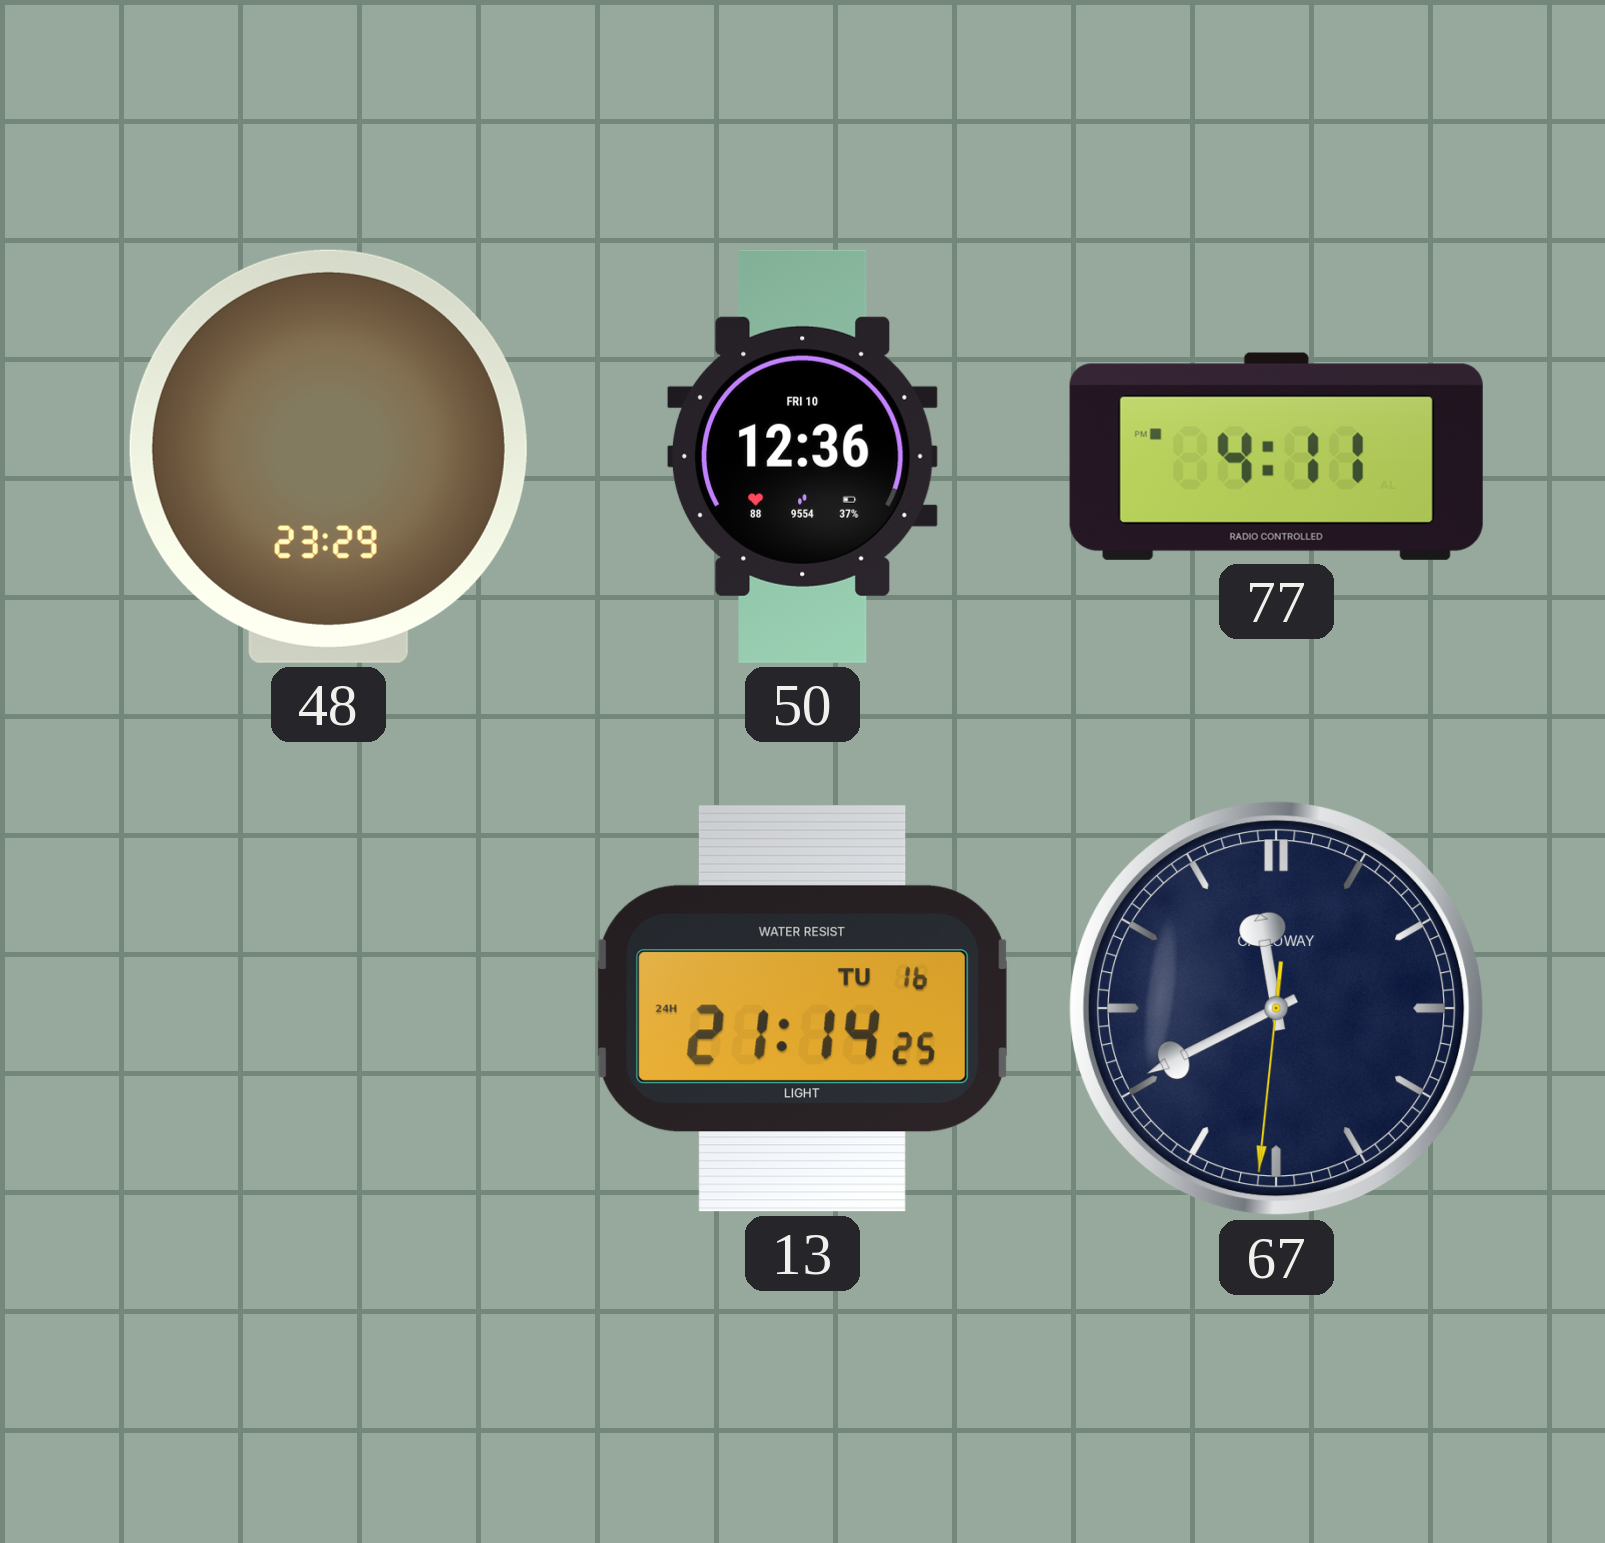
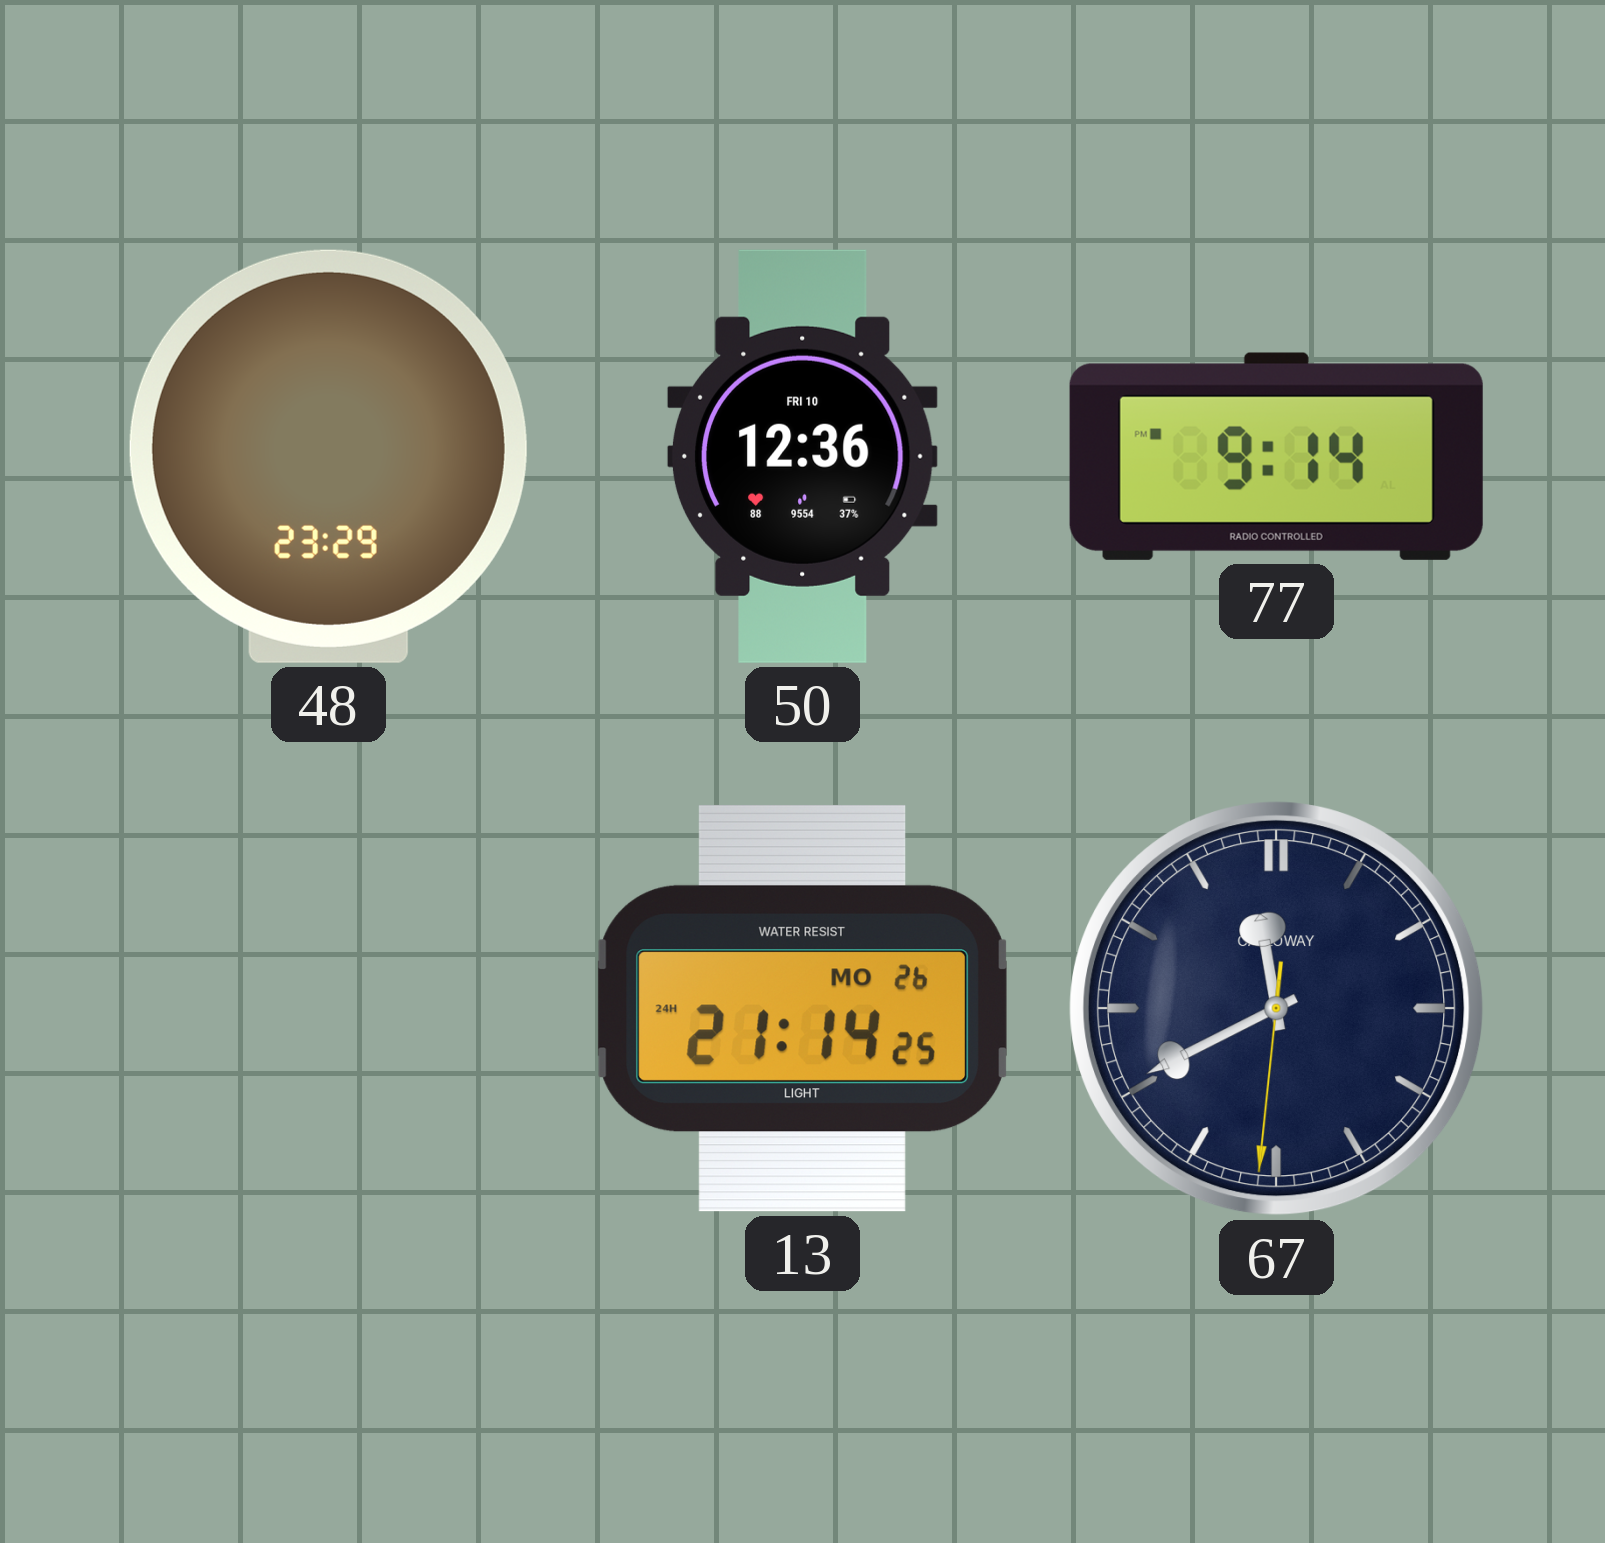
77: 4:11 -> 9:14 (1276, 456)
13 date: TU 16 -> MO 26 (802, 1008)
